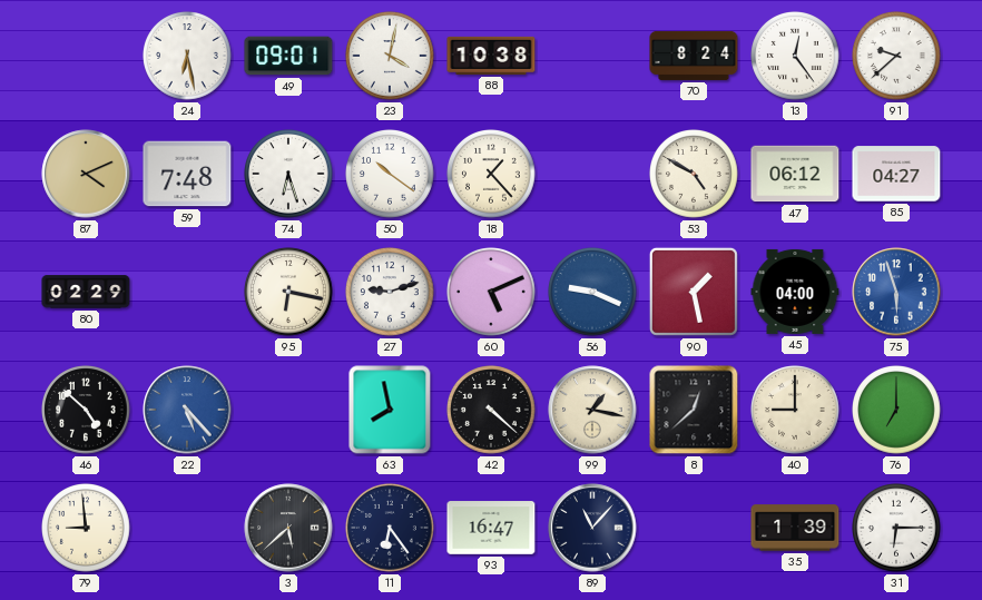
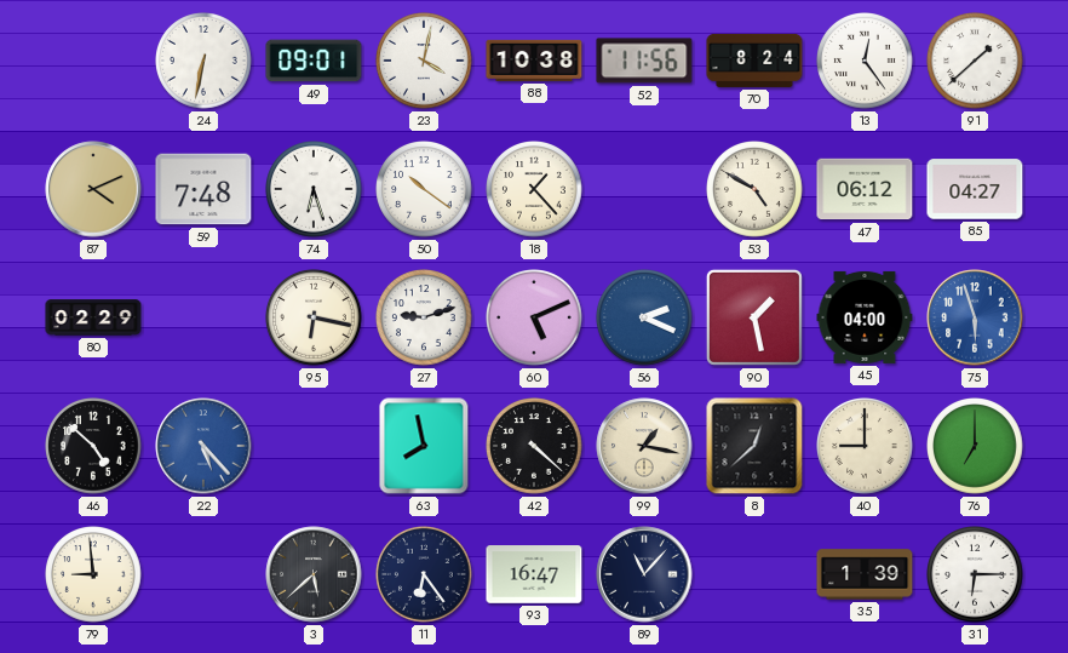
24: 6:28 -> 6:32 (203, 61)
52: none -> 11:56 (644, 61)
91: 9:38 -> 1:38 (975, 61)
56: 9:19 -> 2:19 (644, 317)
